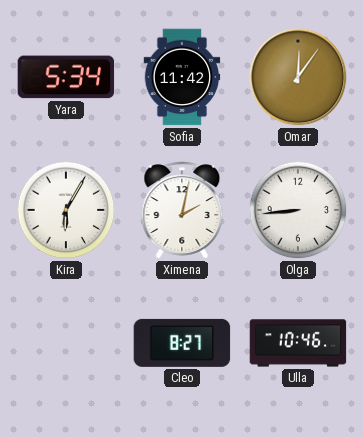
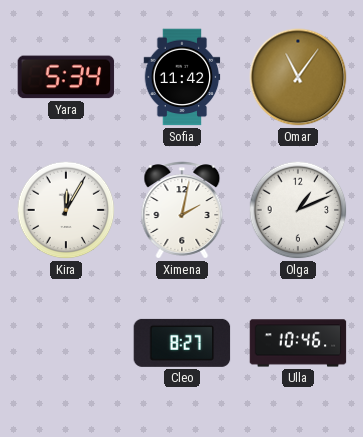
Omar: 12:06 -> 11:06 (298, 77)
Kira: 6:05 -> 12:05 (66, 210)
Olga: 8:44 -> 1:11 (298, 210)
